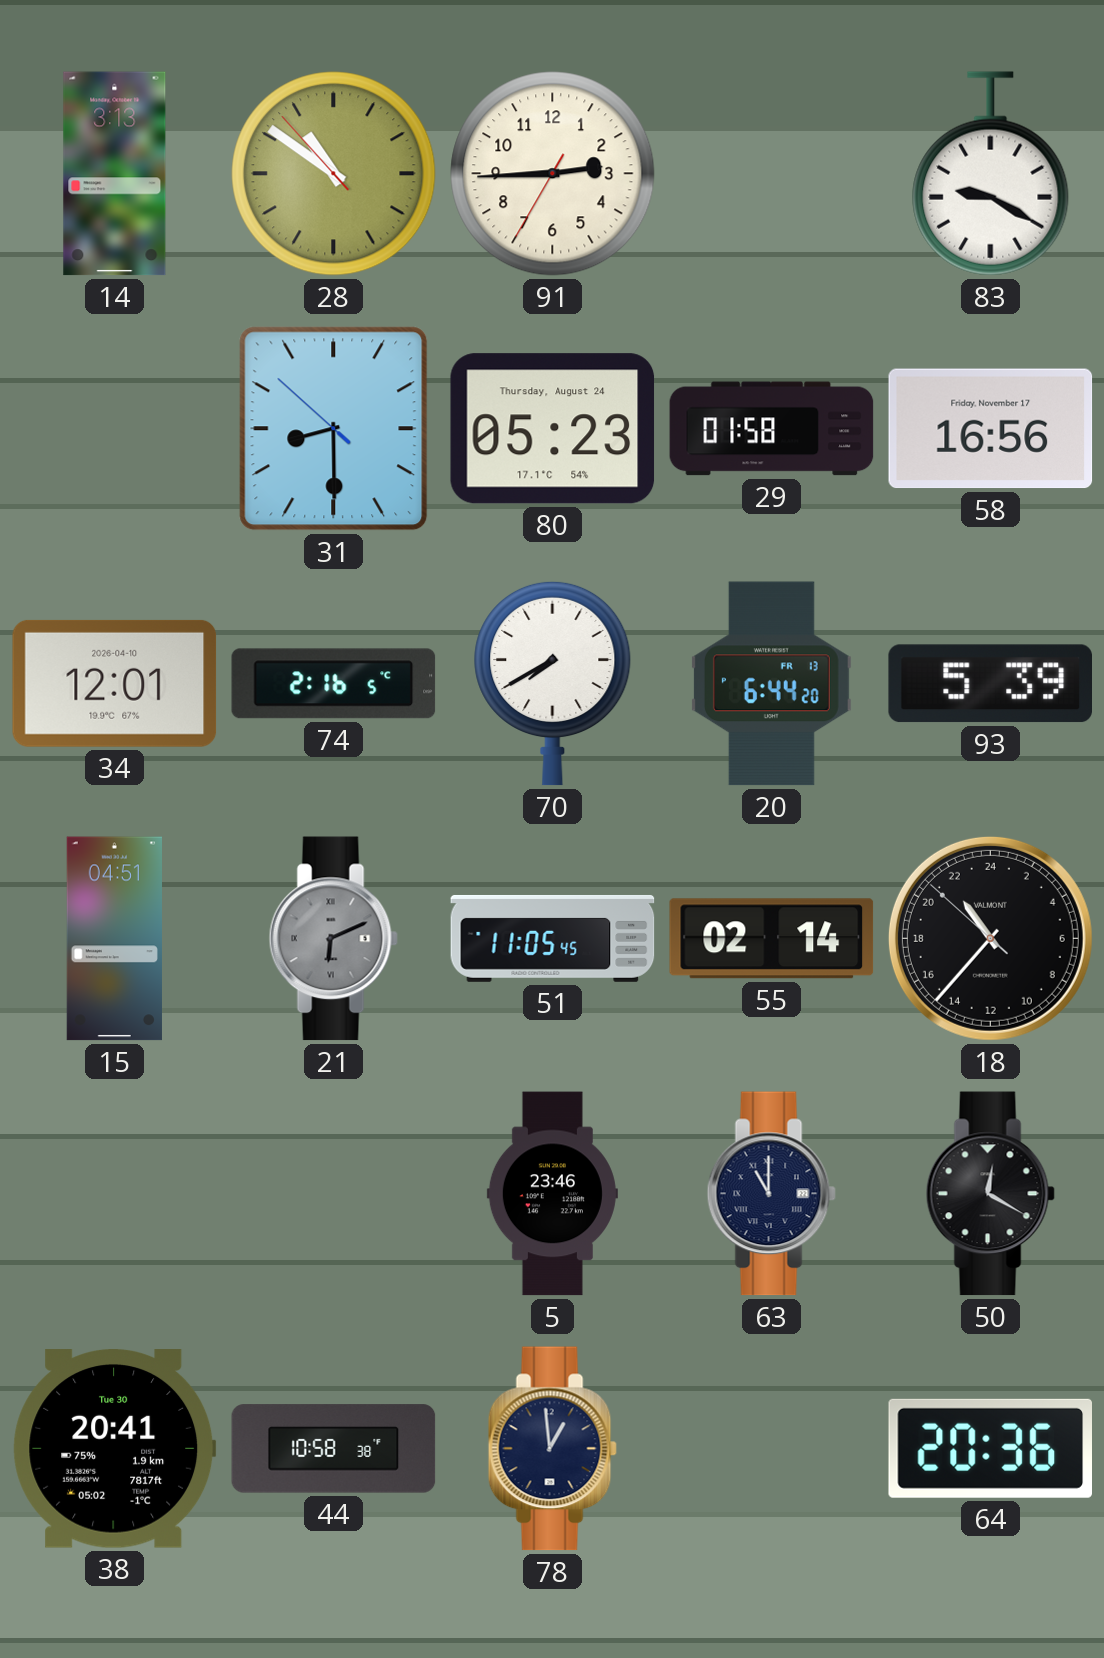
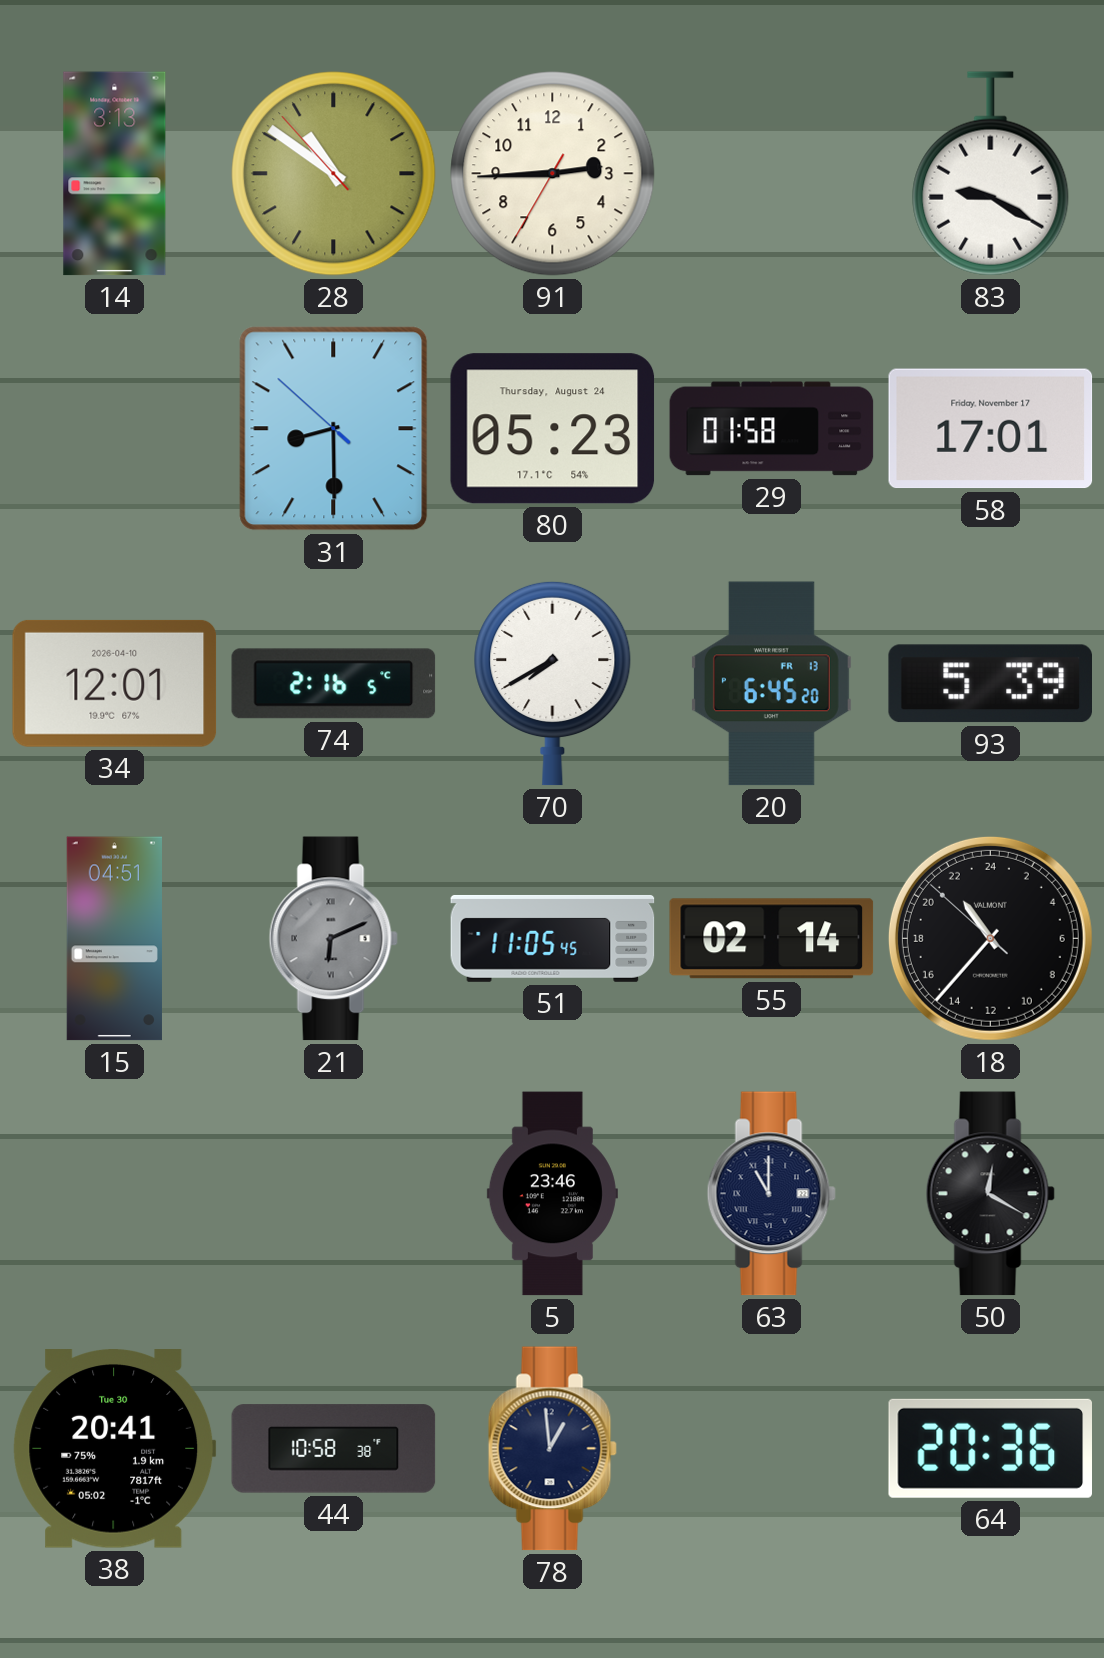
58: 16:56 -> 17:01 (991, 429)
20: 6:44 -> 6:45 (771, 684)
